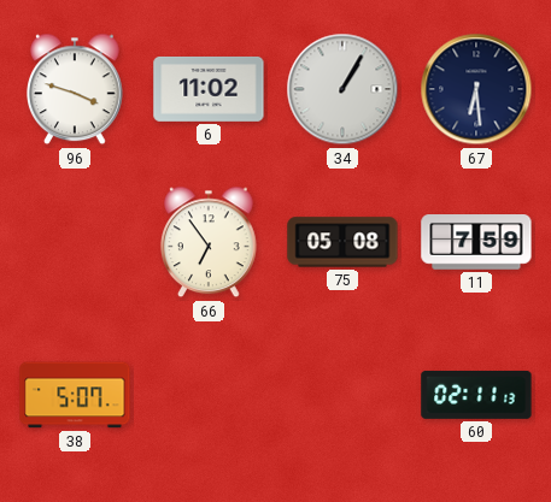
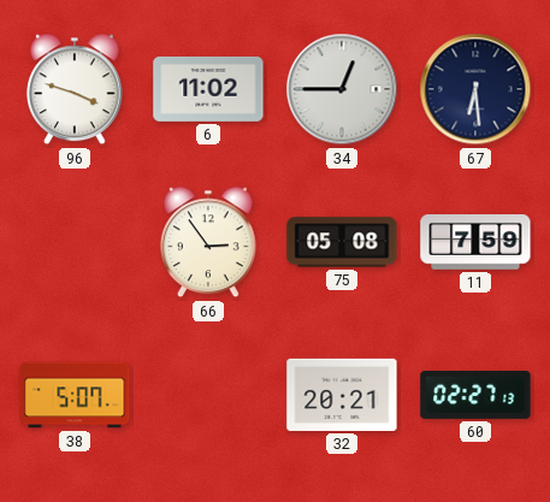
34: 1:05 -> 12:45 (342, 89)
66: 6:54 -> 2:54 (209, 242)
32: none -> 20:21 (342, 395)
60: 02:11 -> 02:27 (475, 395)
